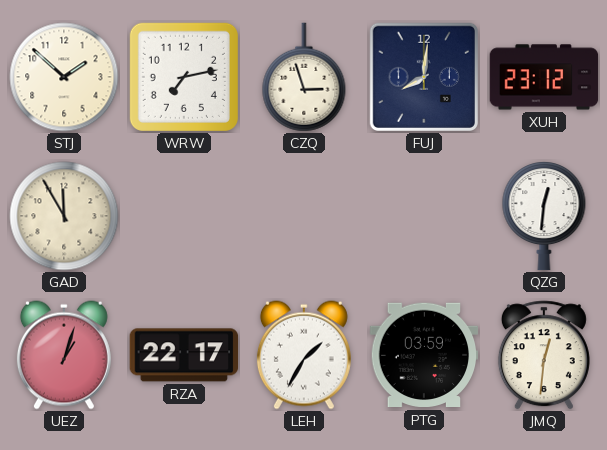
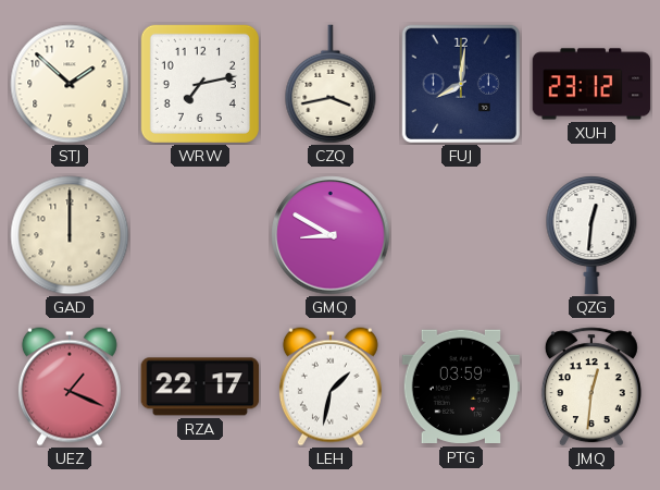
CZQ: 2:57 -> 3:43 (331, 84)
GAD: 11:55 -> 12:00 (70, 235)
GMQ: none -> 8:50 (331, 235)
UEZ: 1:03 -> 1:19 (70, 387)
LEH: 1:35 -> 1:32 (331, 387)
